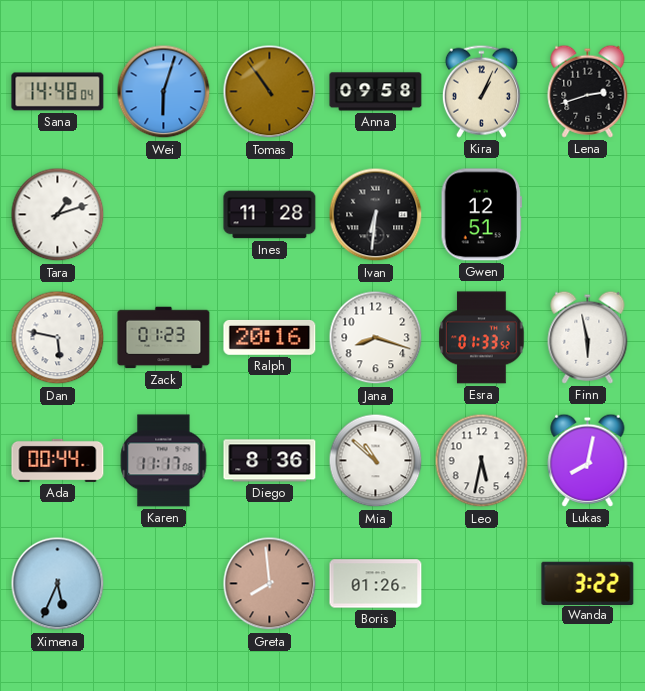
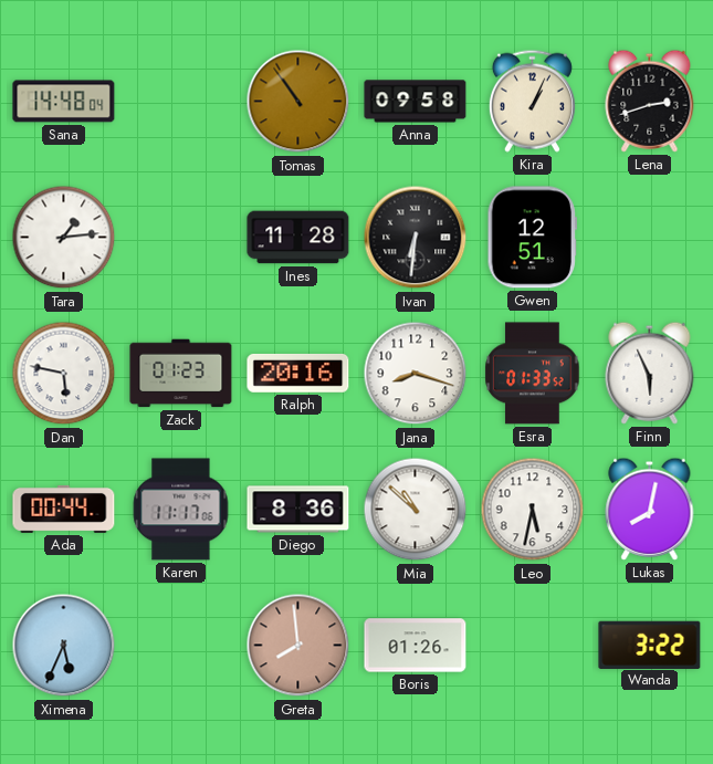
Wei: 6:03 -> none (164, 92)
Tara: 1:12 -> 1:14 (64, 238)
Finn: 5:58 -> 5:56 (650, 373)
